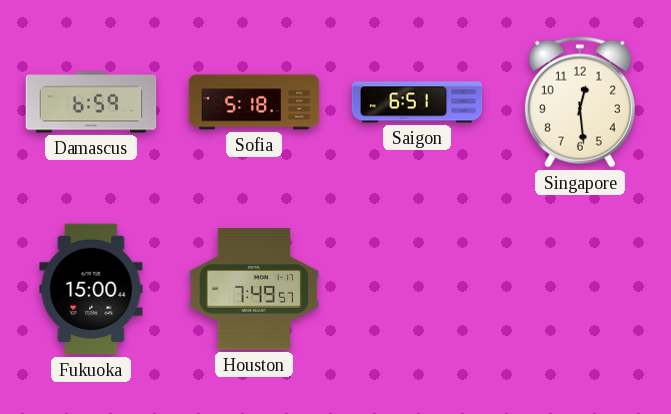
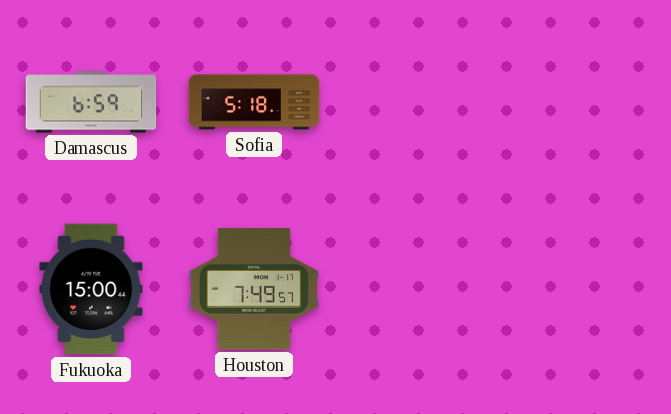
Saigon: 6:51 -> none (417, 102)
Singapore: 12:29 -> none (580, 102)
